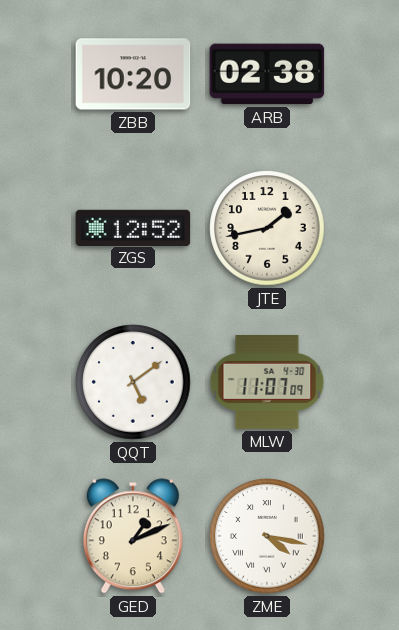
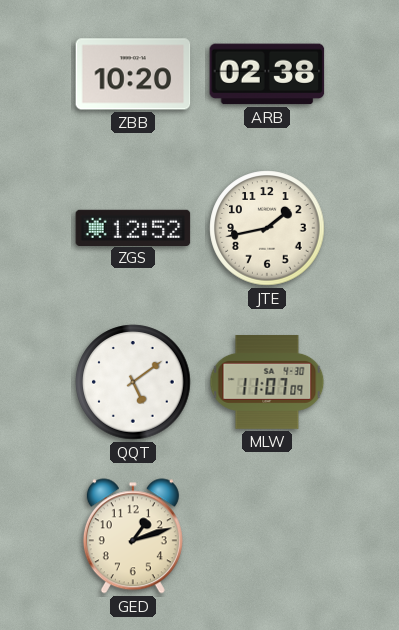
GED: 1:11 -> 1:12 (133, 536)
ZME: 4:17 -> none (267, 536)
